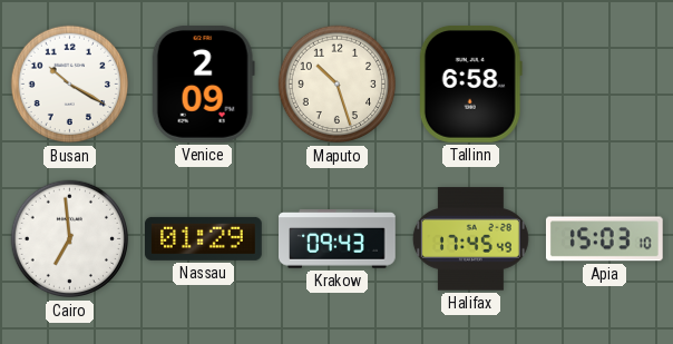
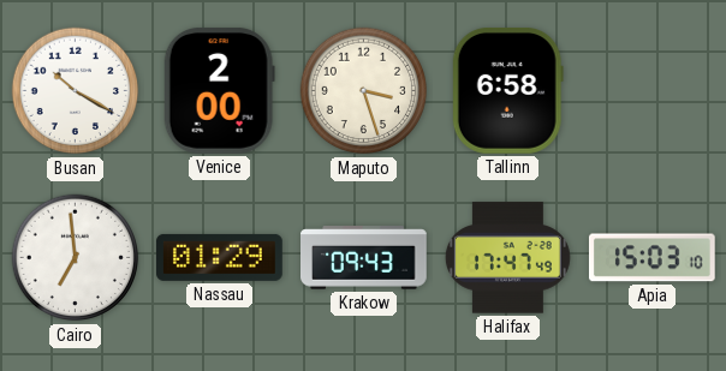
Venice: 2:09 -> 2:00 (219, 90)
Maputo: 10:27 -> 3:27 (364, 91)
Halifax: 17:45 -> 17:47 (507, 258)
